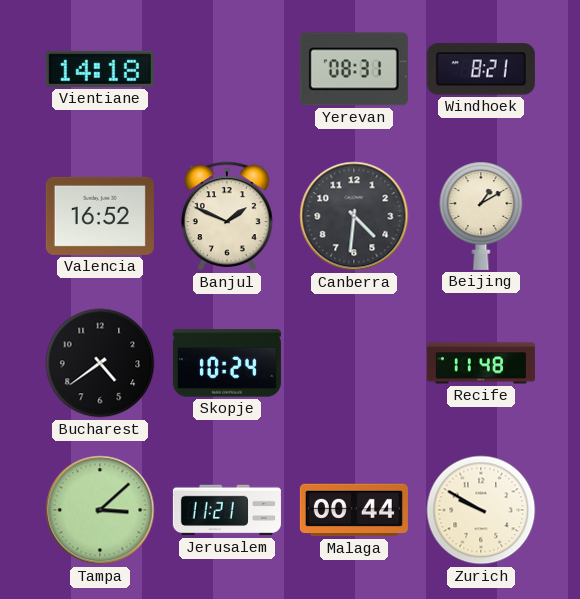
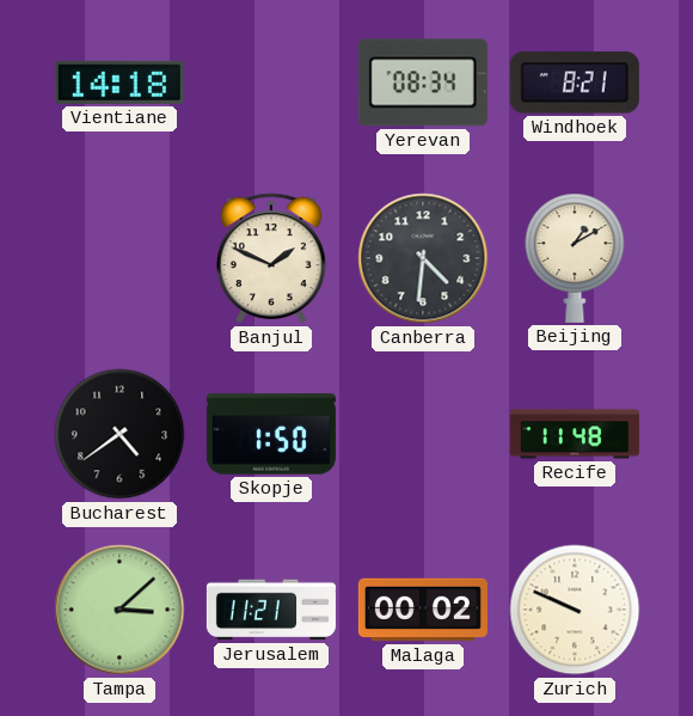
Yerevan: 08:31 -> 08:34 (423, 82)
Valencia: 16:52 -> none (100, 216)
Skopje: 10:24 -> 1:50 (271, 434)
Malaga: 00:44 -> 00:02 (423, 610)
Zurich: 9:50 -> 9:49 (575, 610)
